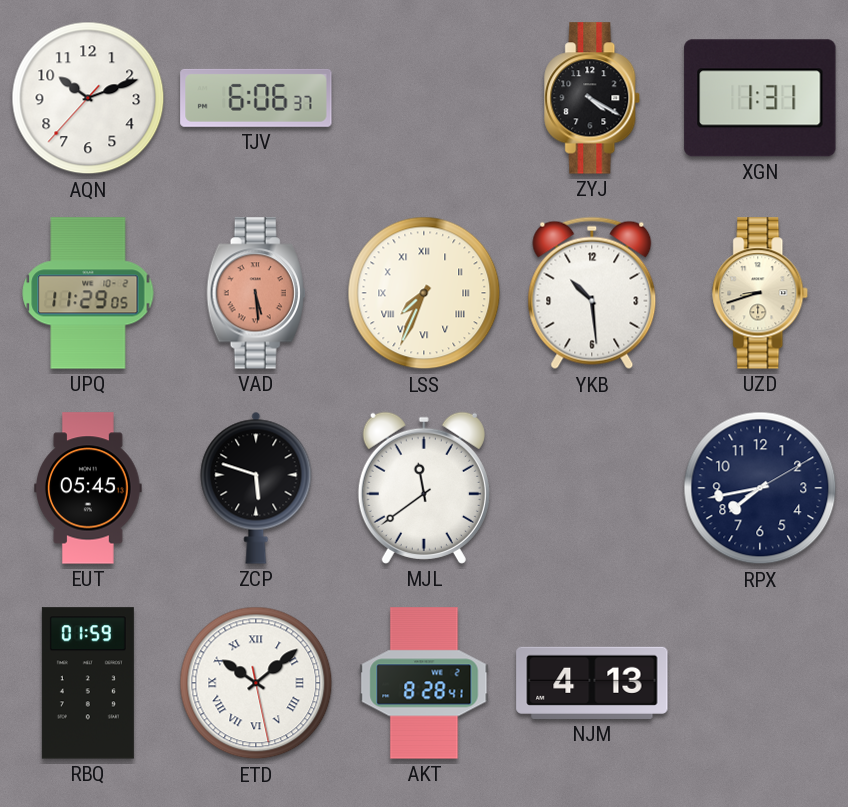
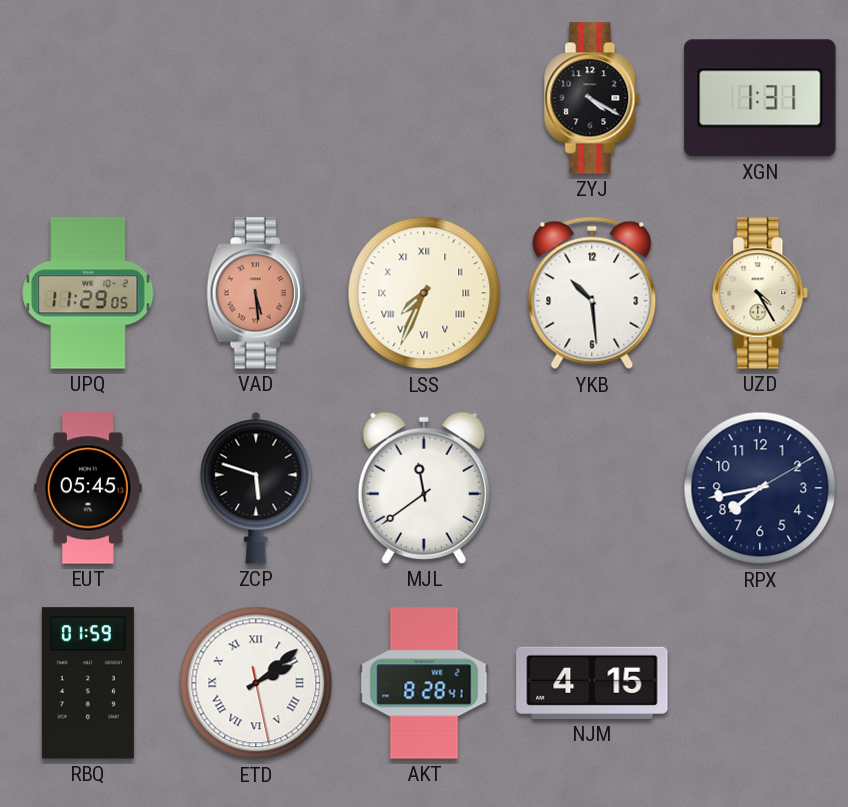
AQN: 10:11 -> none (88, 98)
TJV: 6:06 -> none (256, 98)
UZD: 8:42 -> 4:25 (761, 293)
ETD: 10:08 -> 2:08 (256, 683)
NJM: 4:13 -> 4:15 (592, 683)
